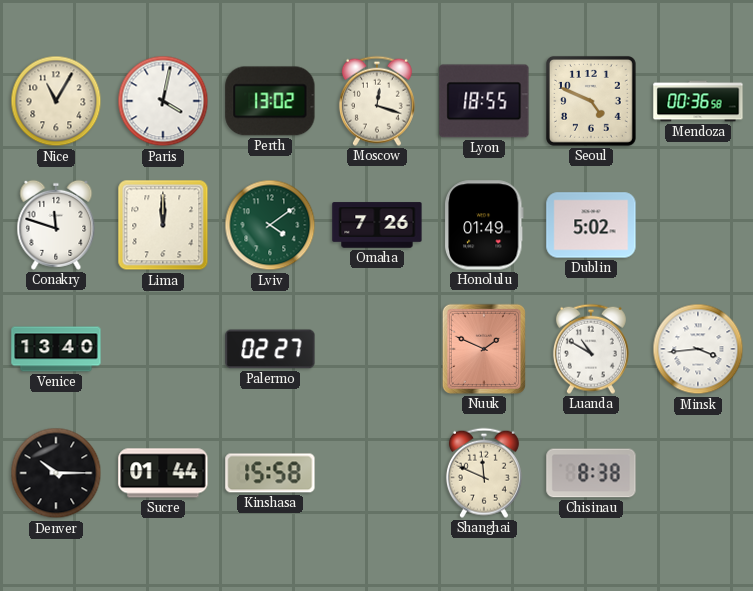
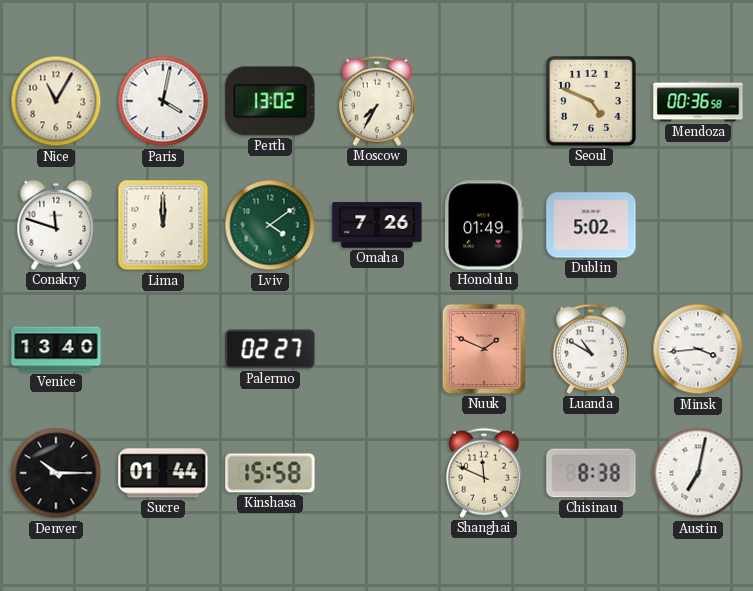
Moscow: 12:18 -> 7:35 (377, 101)
Lyon: 18:55 -> none (484, 101)
Austin: none -> 7:02 (698, 473)
